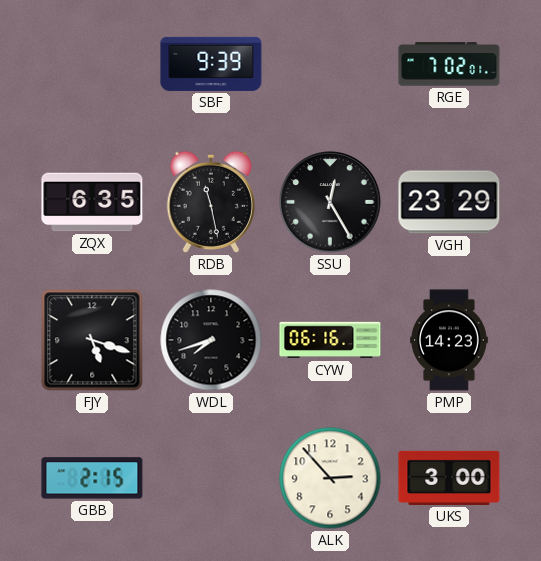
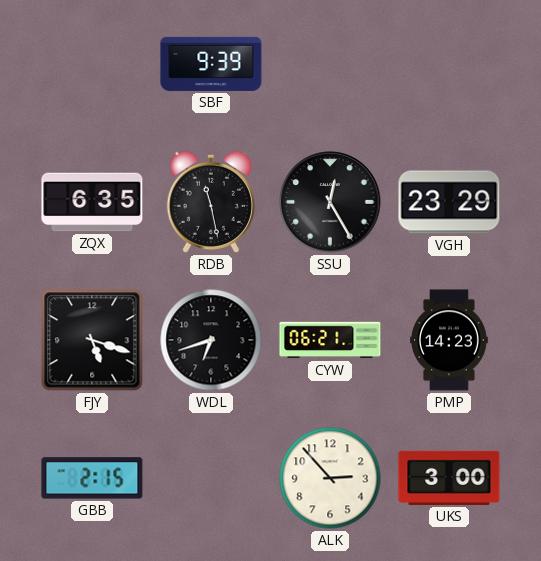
RGE: 7:02 -> none (449, 64)
WDL: 7:42 -> 6:42 (211, 340)
CYW: 06:16 -> 06:21 (330, 340)
